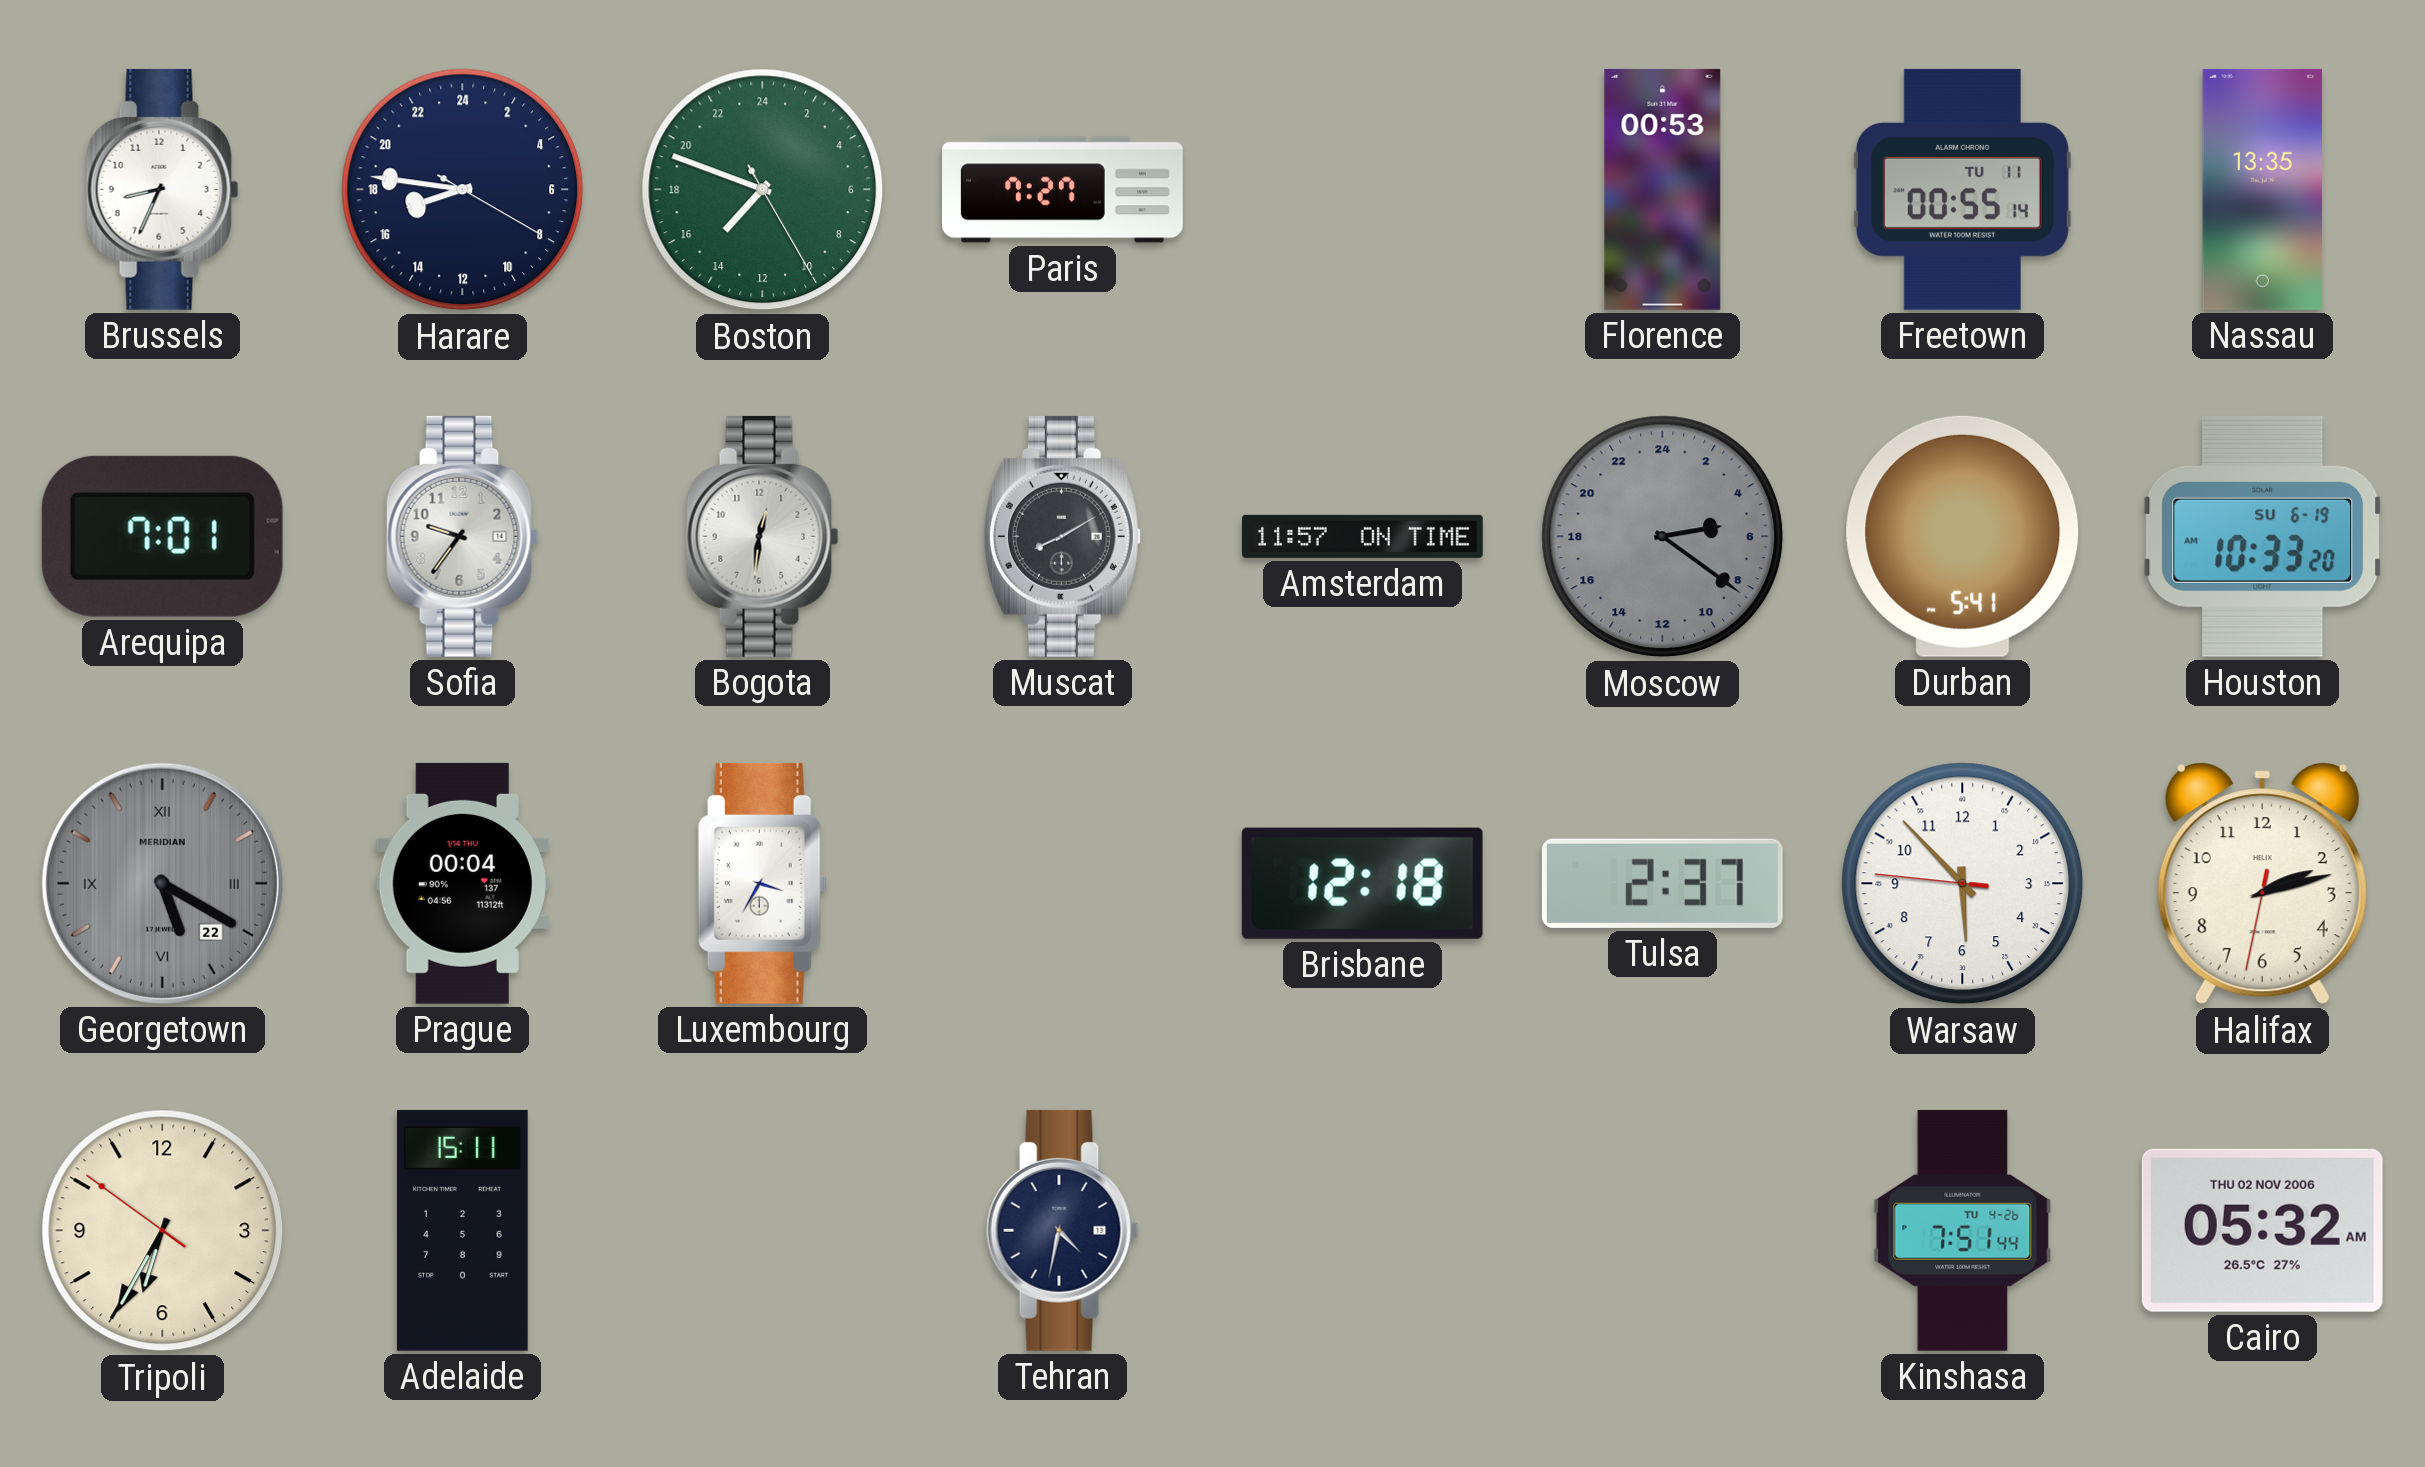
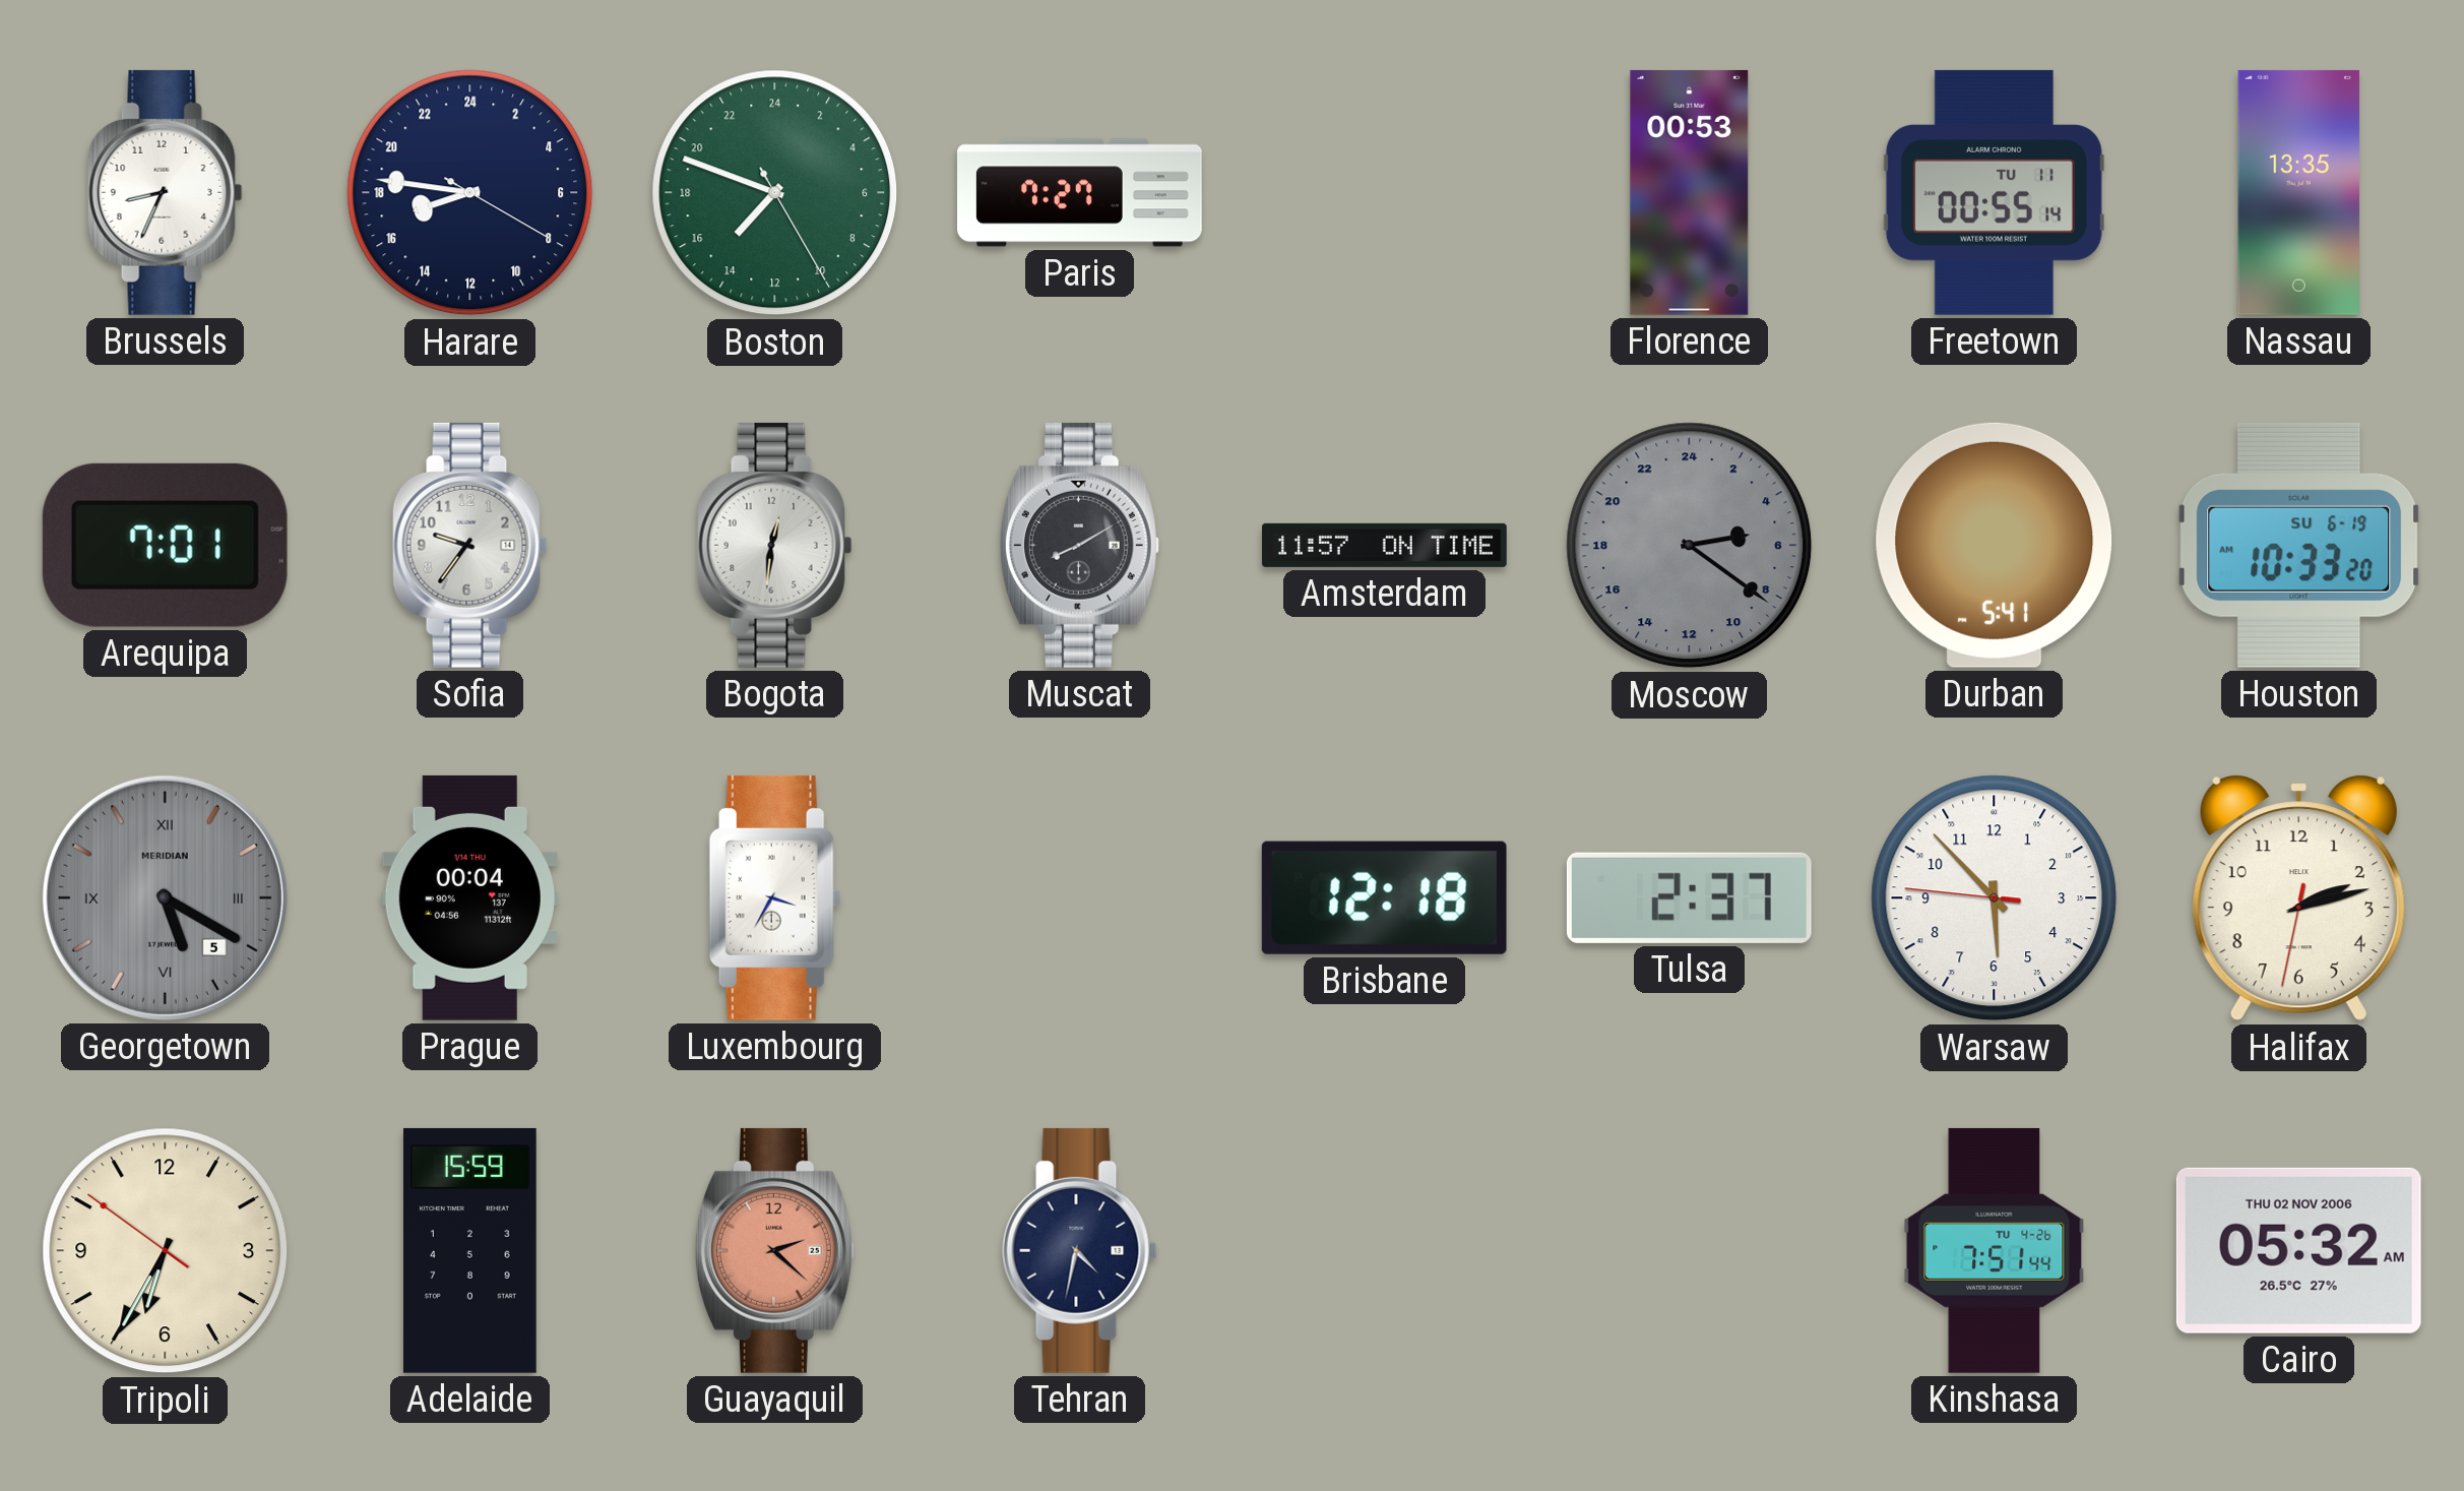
Georgetown date: 22 -> 5 (165, 897)
Adelaide: 15:11 -> 15:59 (469, 1250)
Guayaquil: none -> 2:22 (774, 1250)
